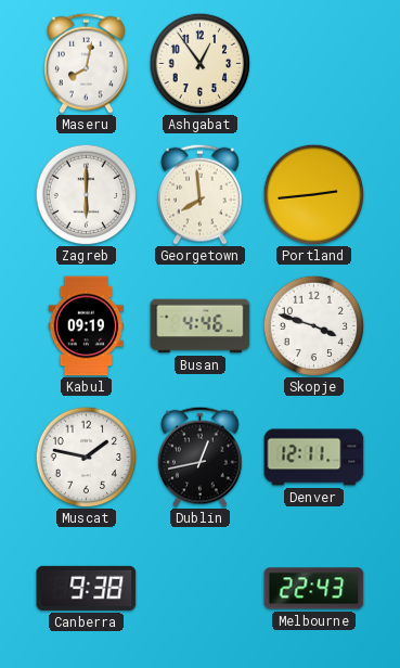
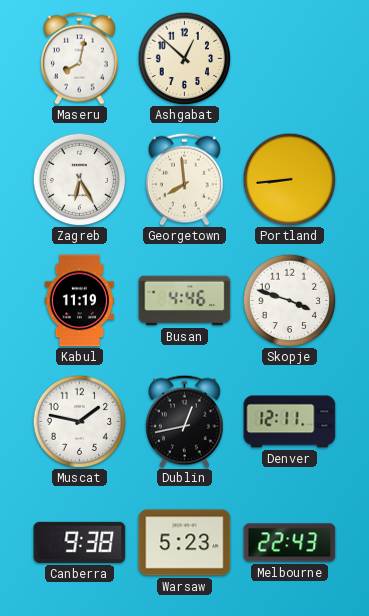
Ashgabat: 12:54 -> 12:52 (184, 58)
Zagreb: 6:00 -> 6:25 (79, 179)
Portland: 2:44 -> 8:44 (289, 179)
Kabul: 09:19 -> 11:19 (79, 301)
Warsaw: none -> 5:23 (185, 543)
